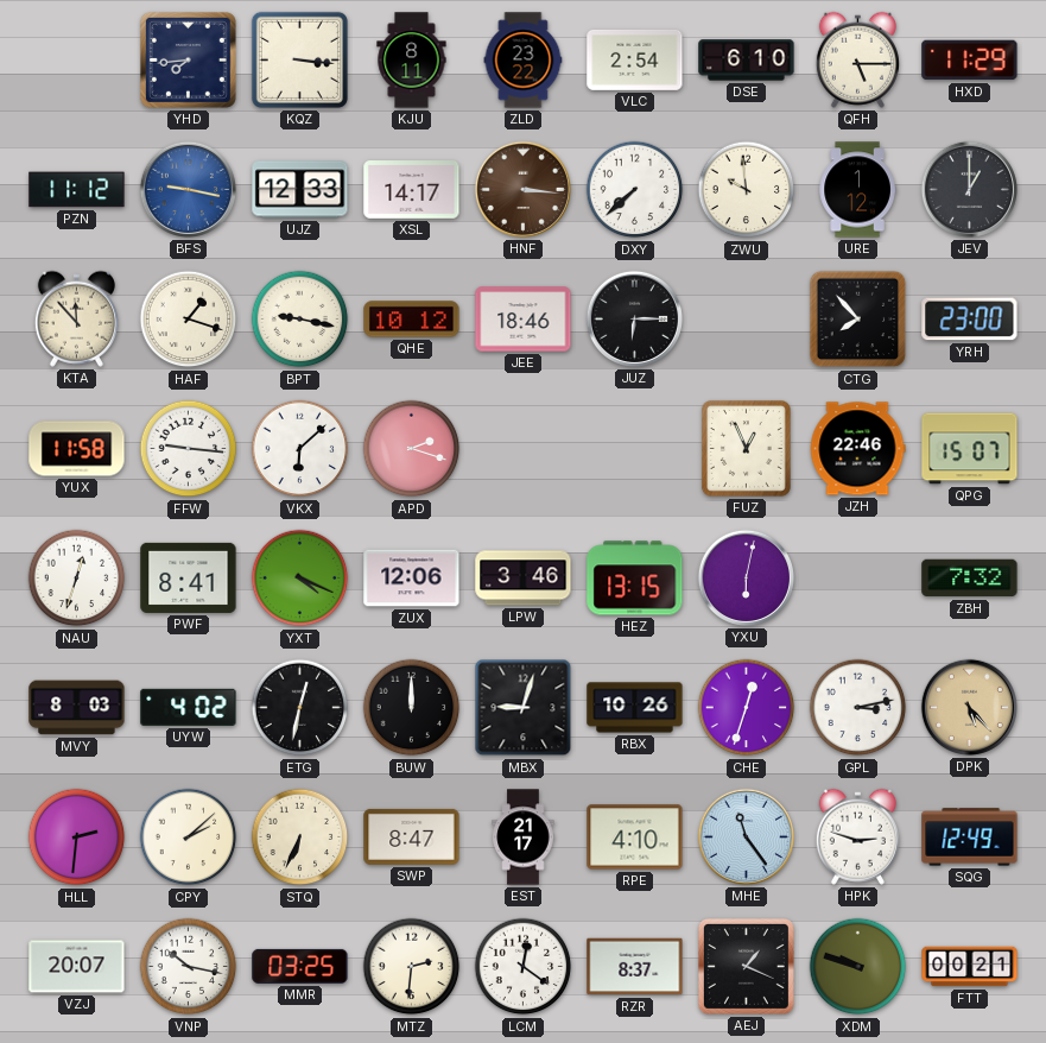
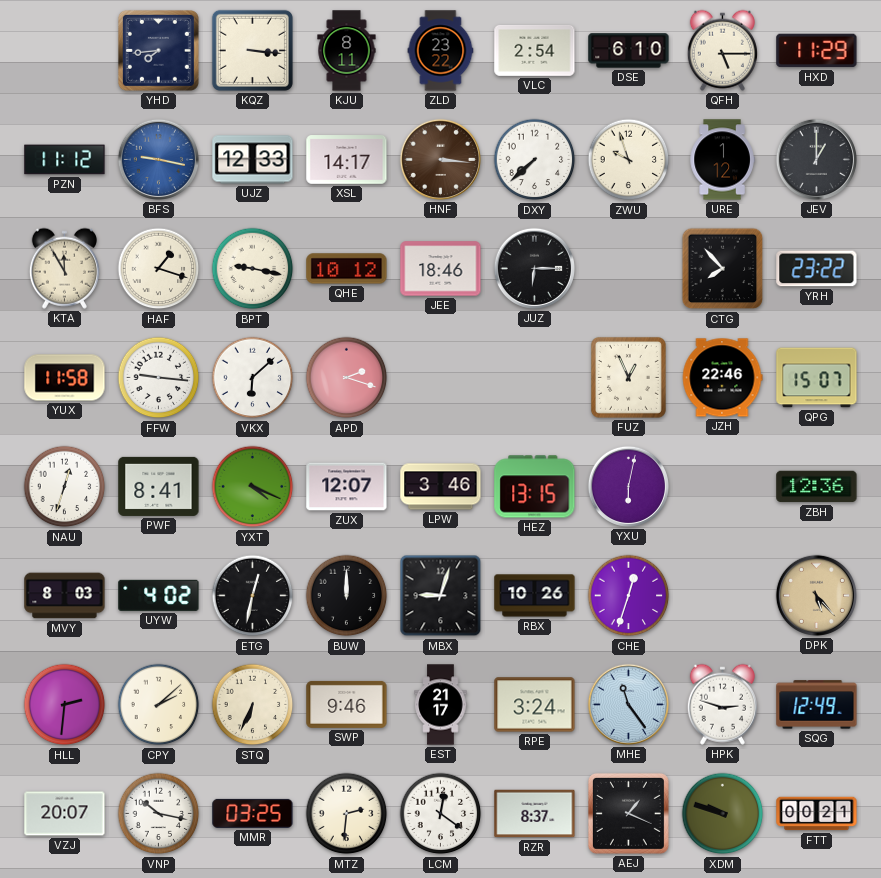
ZWU: 9:59 -> 9:57 (629, 160)
KTA: 11:53 -> 11:55 (64, 268)
YRH: 23:00 -> 23:22 (817, 269)
ZUX: 12:06 -> 12:07 (347, 487)
ZBH: 7:32 -> 12:36 (817, 487)
GPL: 3:13 -> none (858, 708)
SWP: 8:47 -> 9:46 (347, 704)
RPE: 4:10 -> 3:24 (535, 705)
